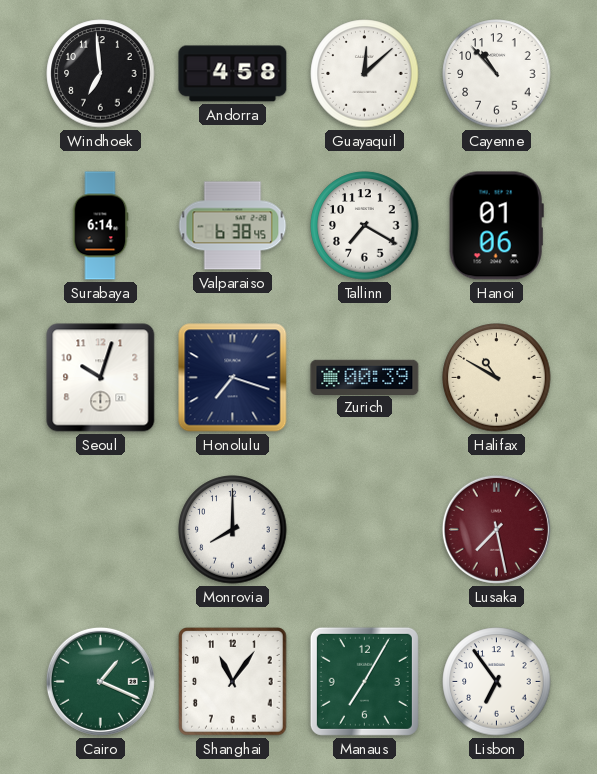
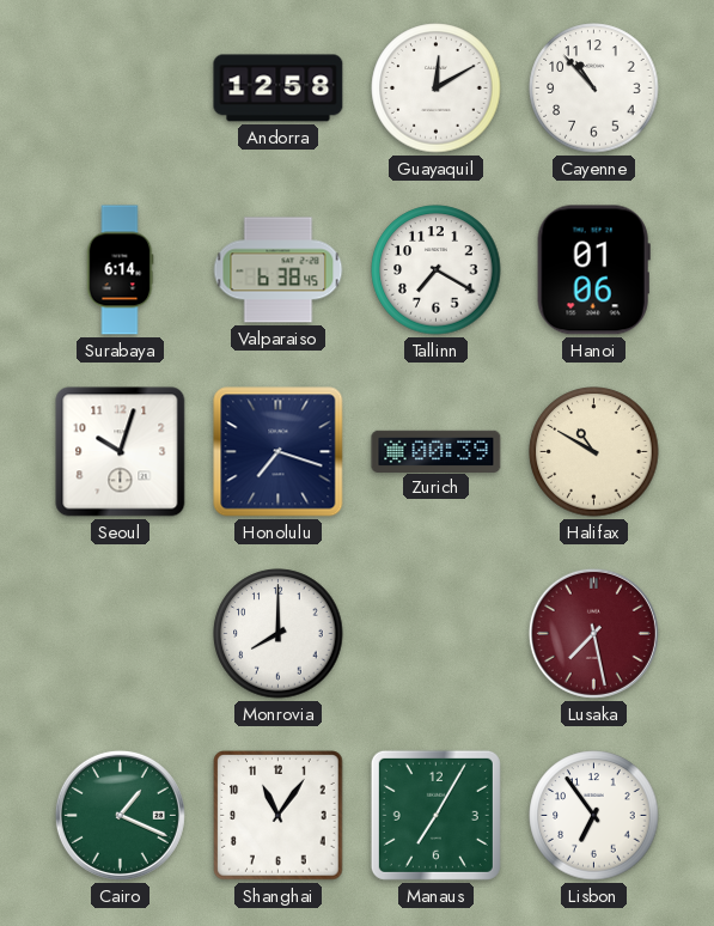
Windhoek: 6:59 -> none (101, 74)
Andorra: 4:58 -> 12:58 (279, 89)
Guayaquil: 12:08 -> 12:10 (437, 89)
